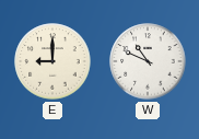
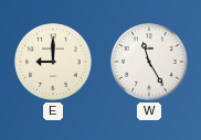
W: 10:49 -> 11:25 (149, 62)
